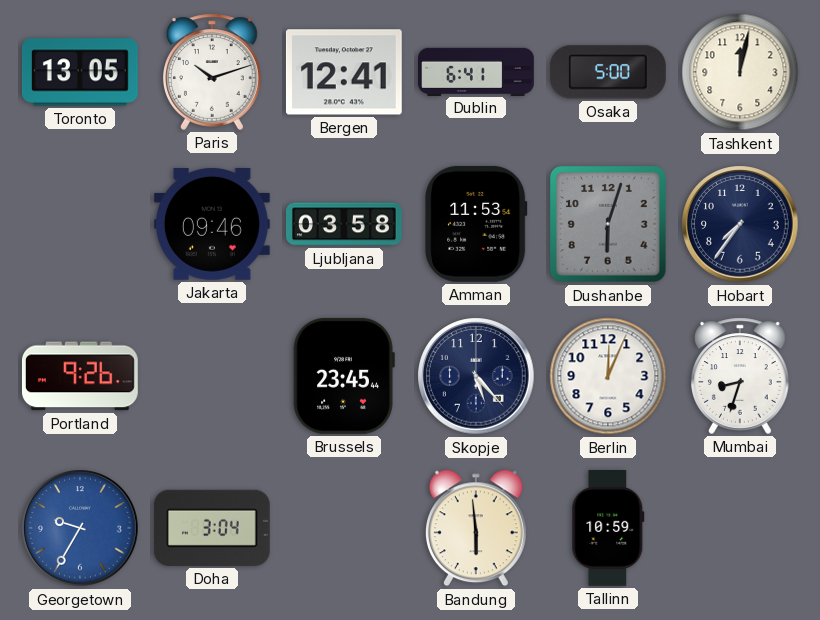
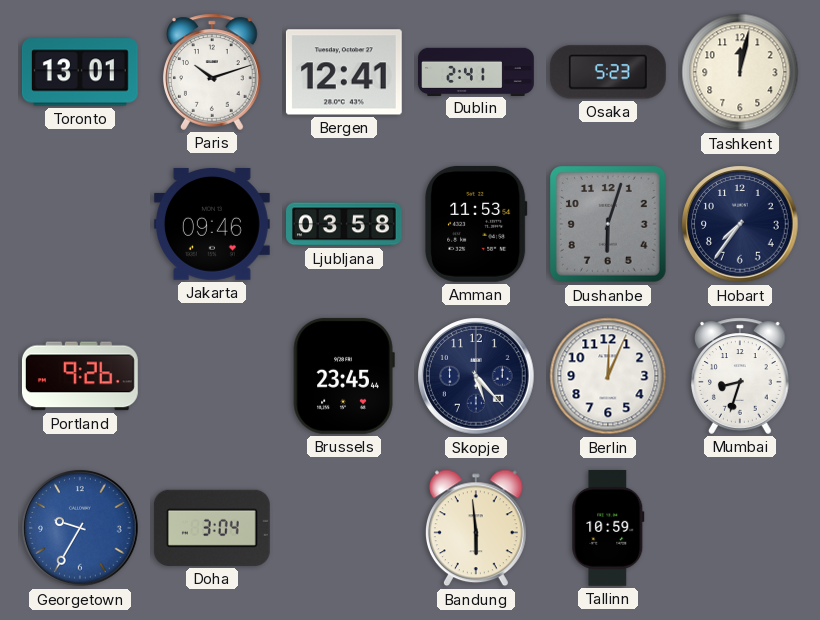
Toronto: 13:05 -> 13:01 (80, 72)
Dublin: 6:41 -> 2:41 (477, 71)
Osaka: 5:00 -> 5:23 (608, 72)
